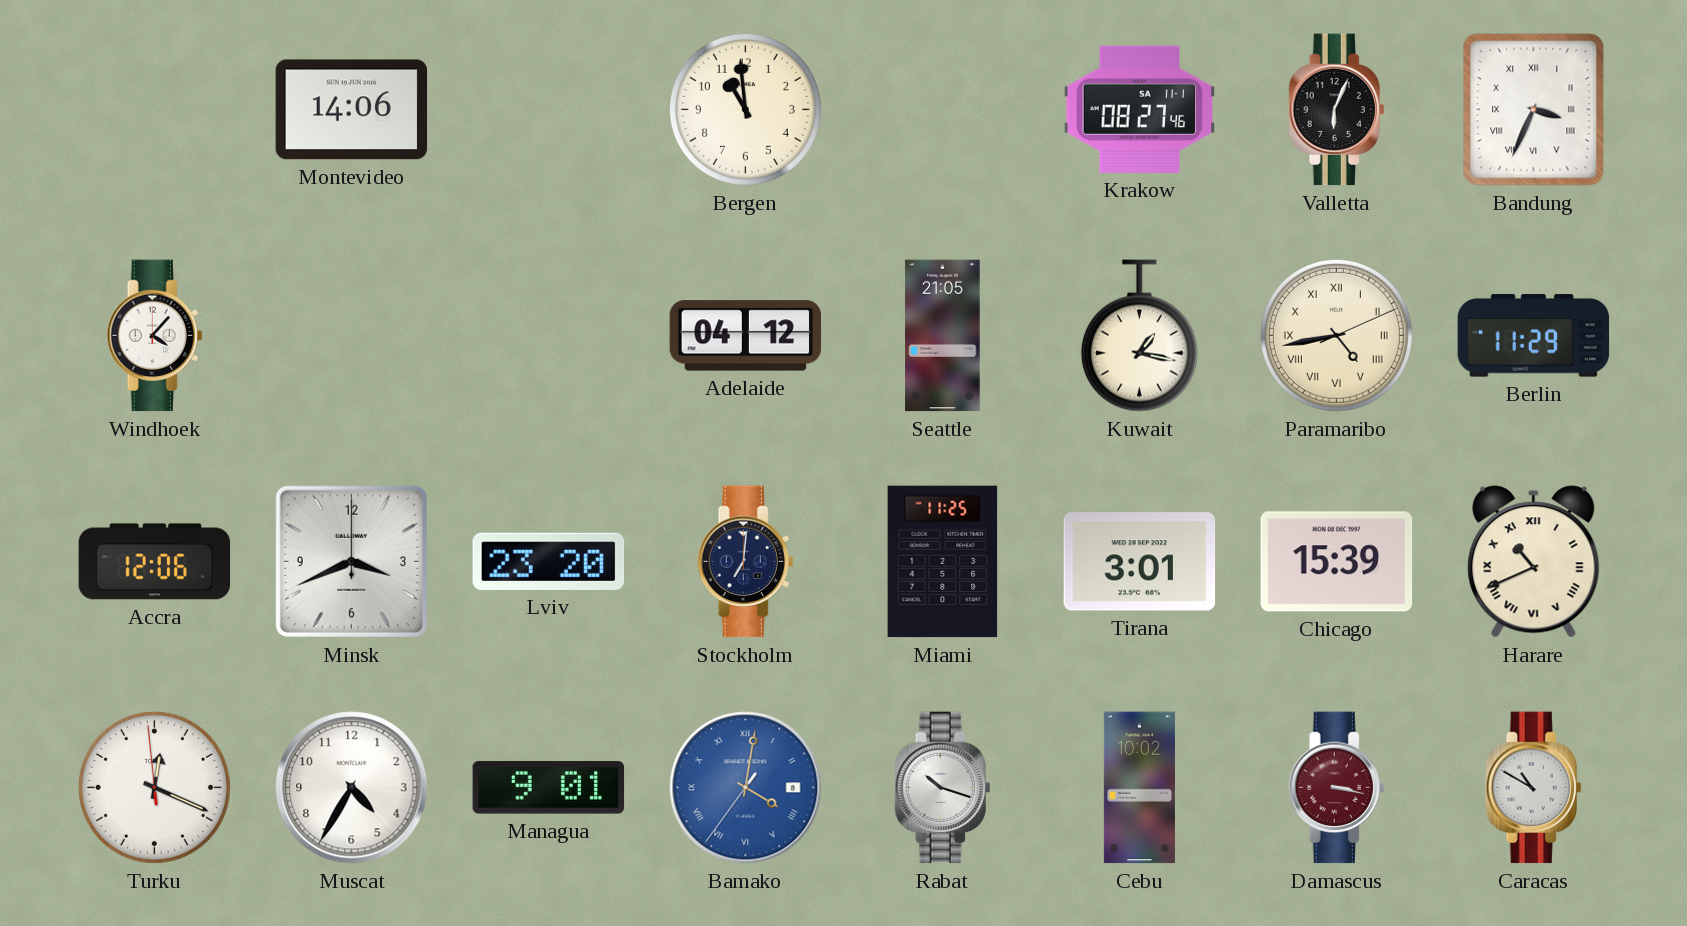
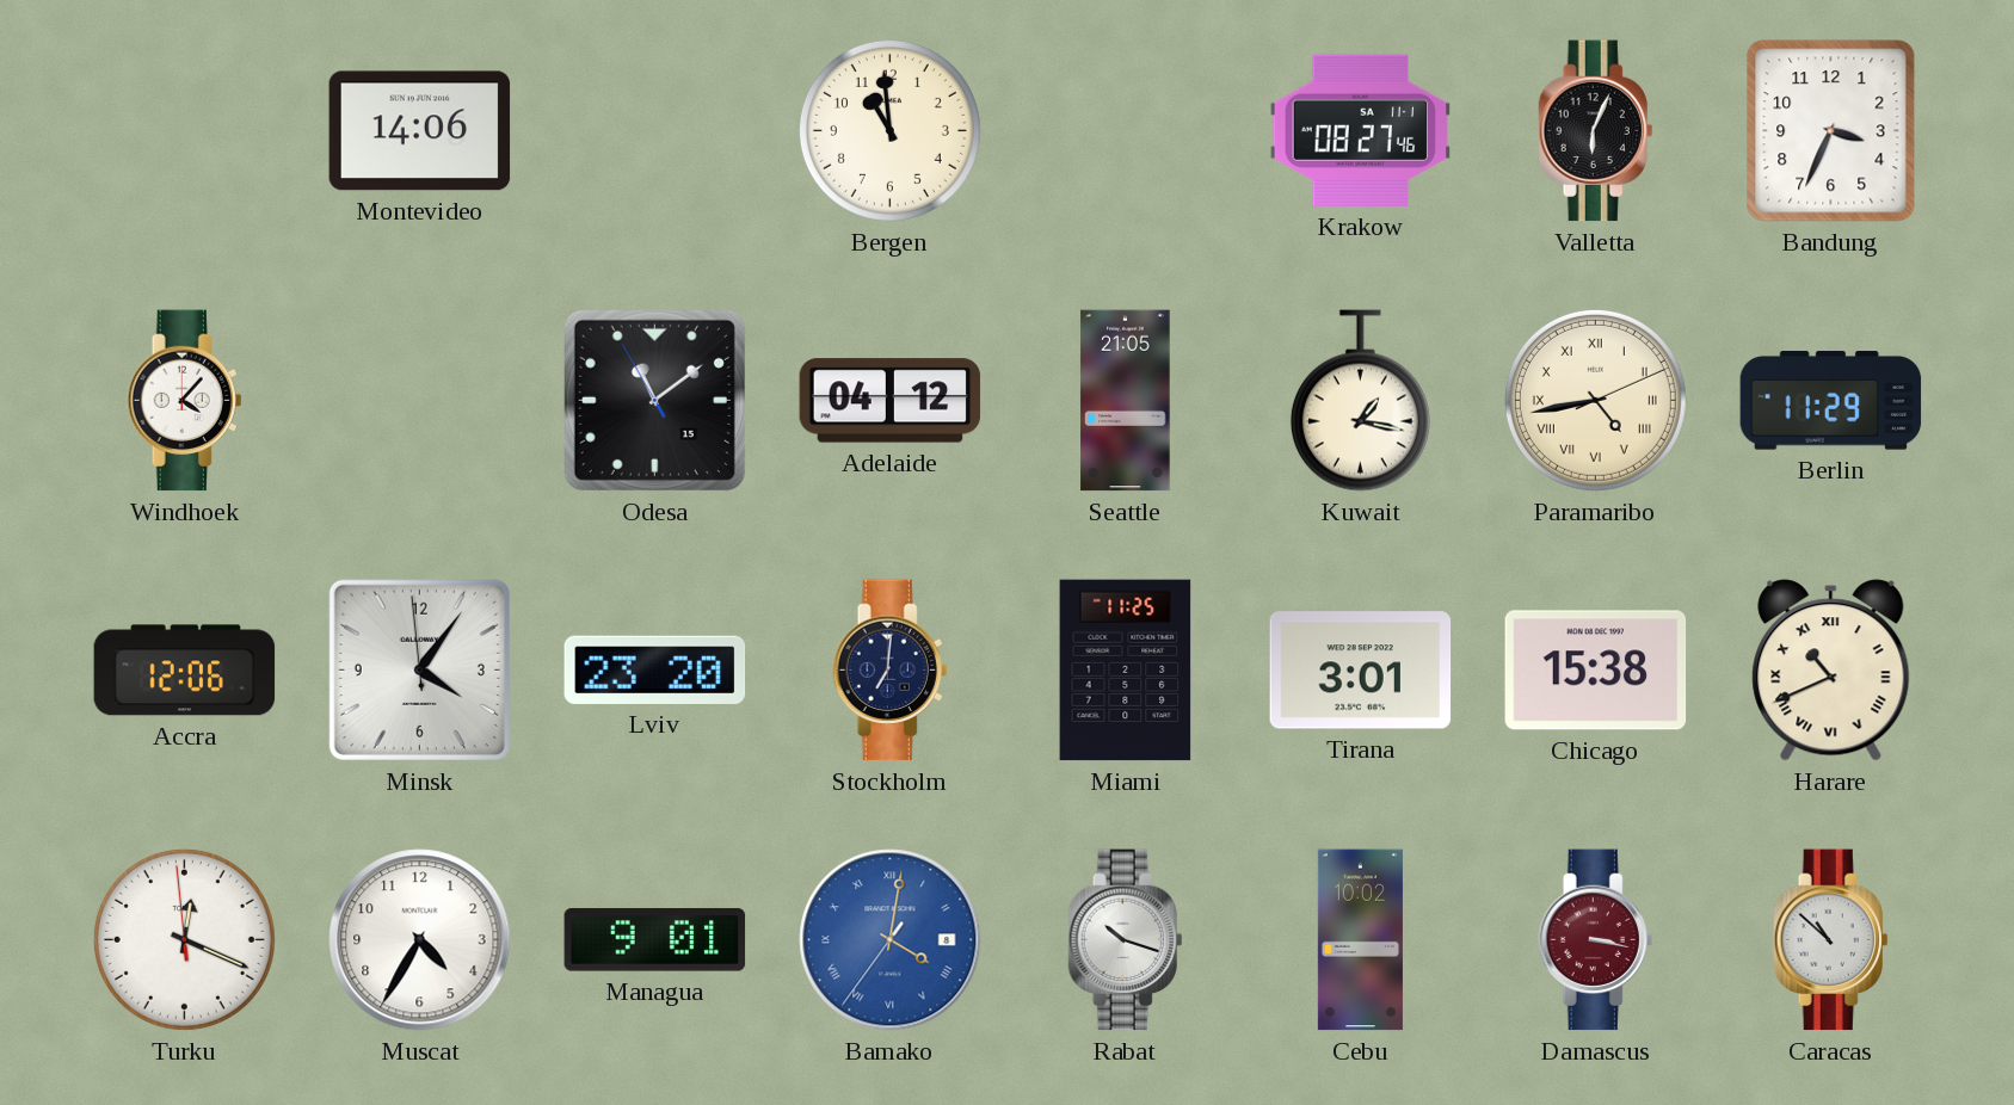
Bandung numerals: Roman -> Arabic (1831, 131)
Odesa: none -> 11:08 (654, 400)
Minsk: 3:41 -> 4:05 (419, 669)
Chicago: 15:39 -> 15:38 (1596, 671)
Caracas: 10:50 -> 10:52 (1831, 940)
